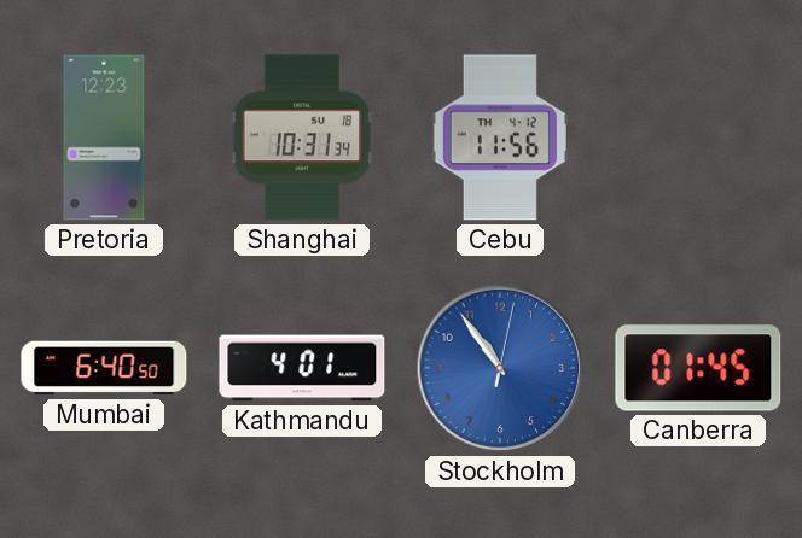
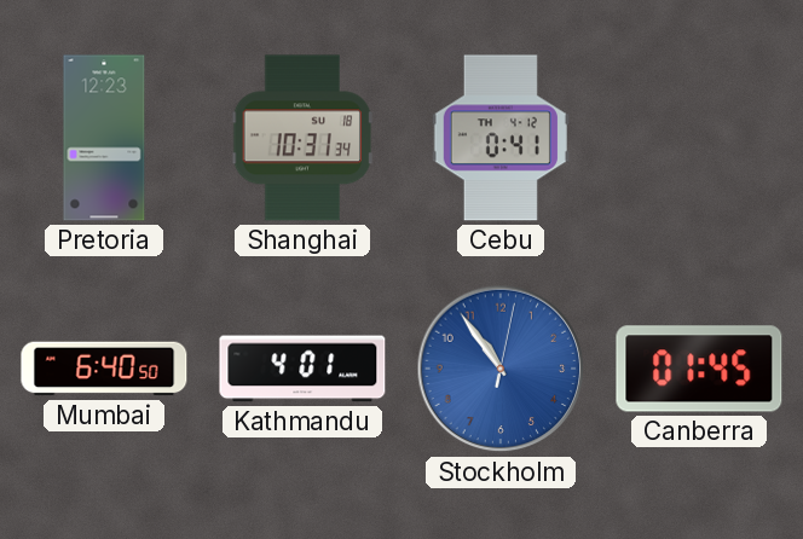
Cebu: 11:56 -> 0:41 (501, 138)
